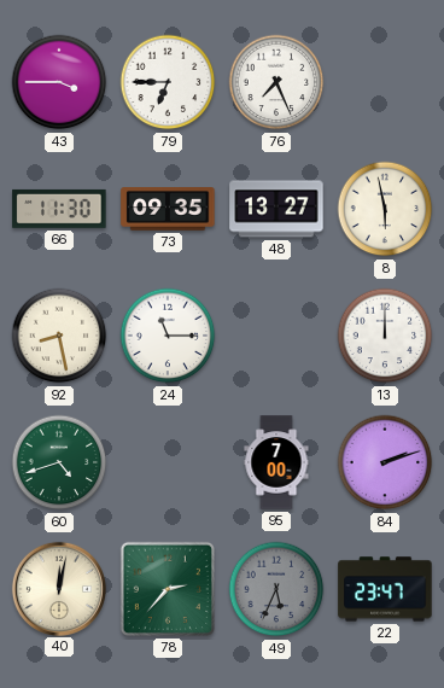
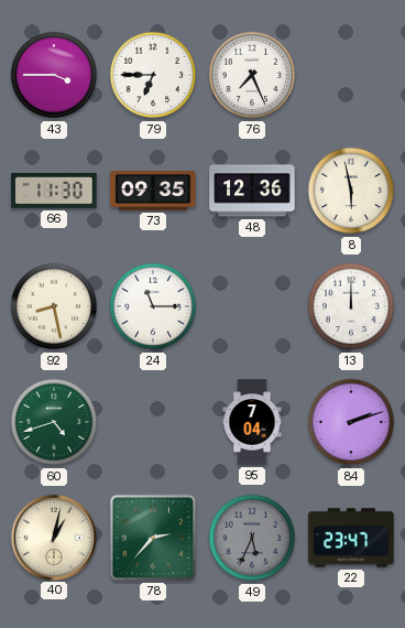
48: 13:27 -> 12:36 (252, 191)
95: 7:00 -> 7:04 (252, 422)
40: 12:02 -> 1:02 (53, 537)
